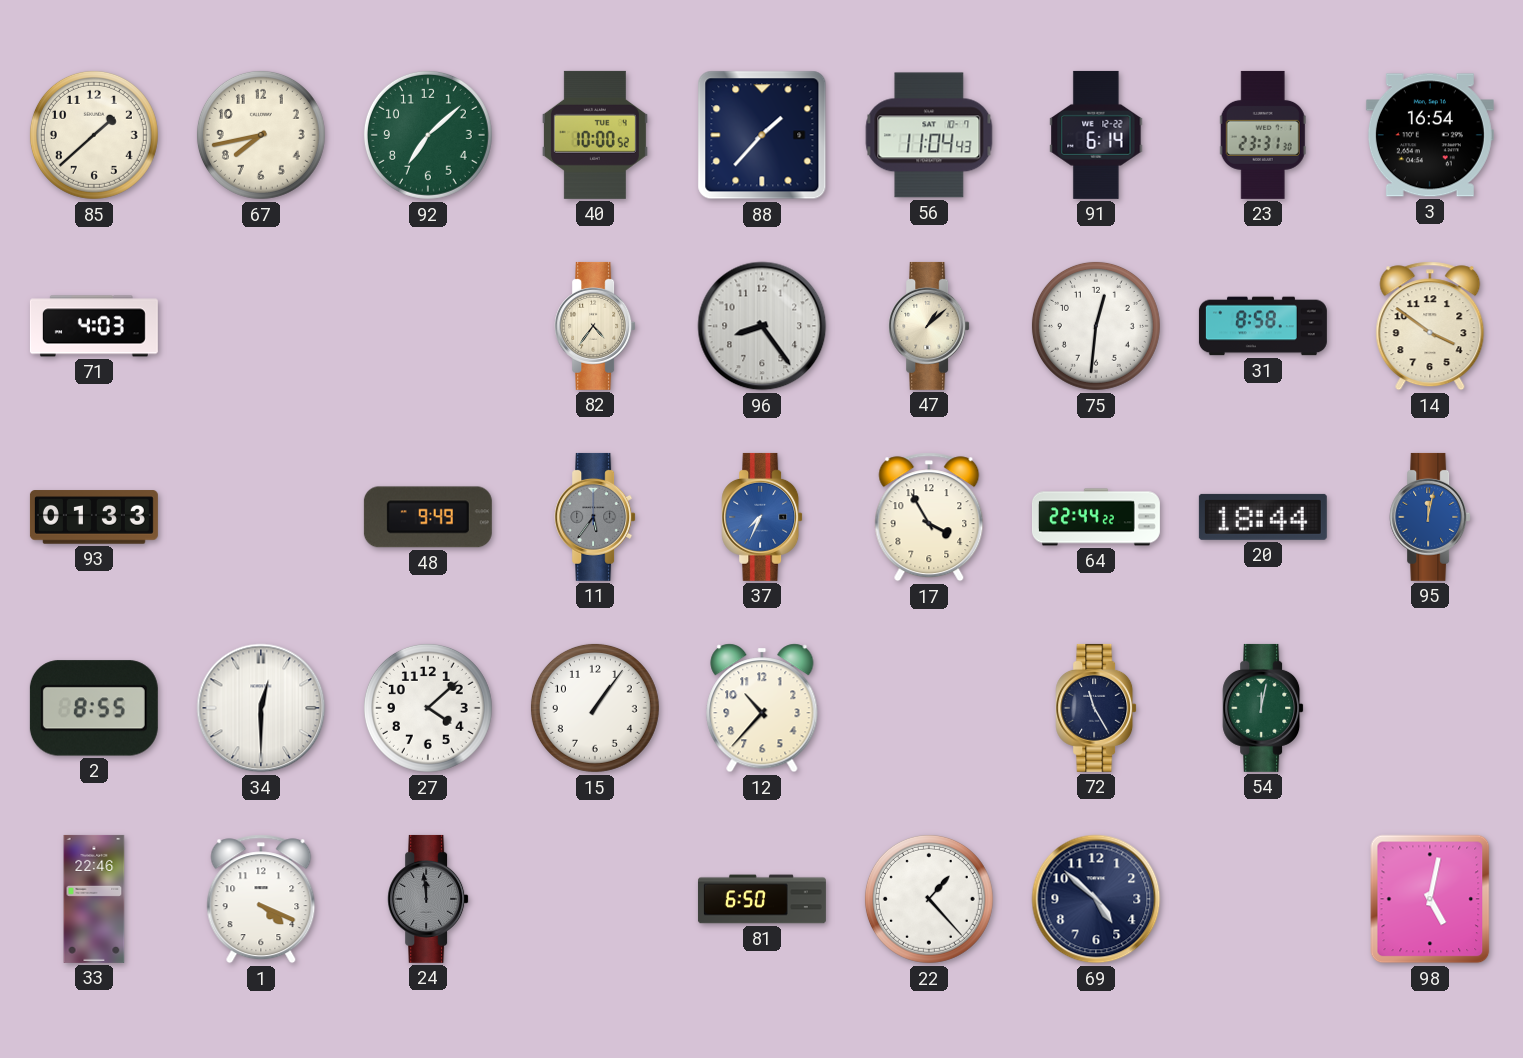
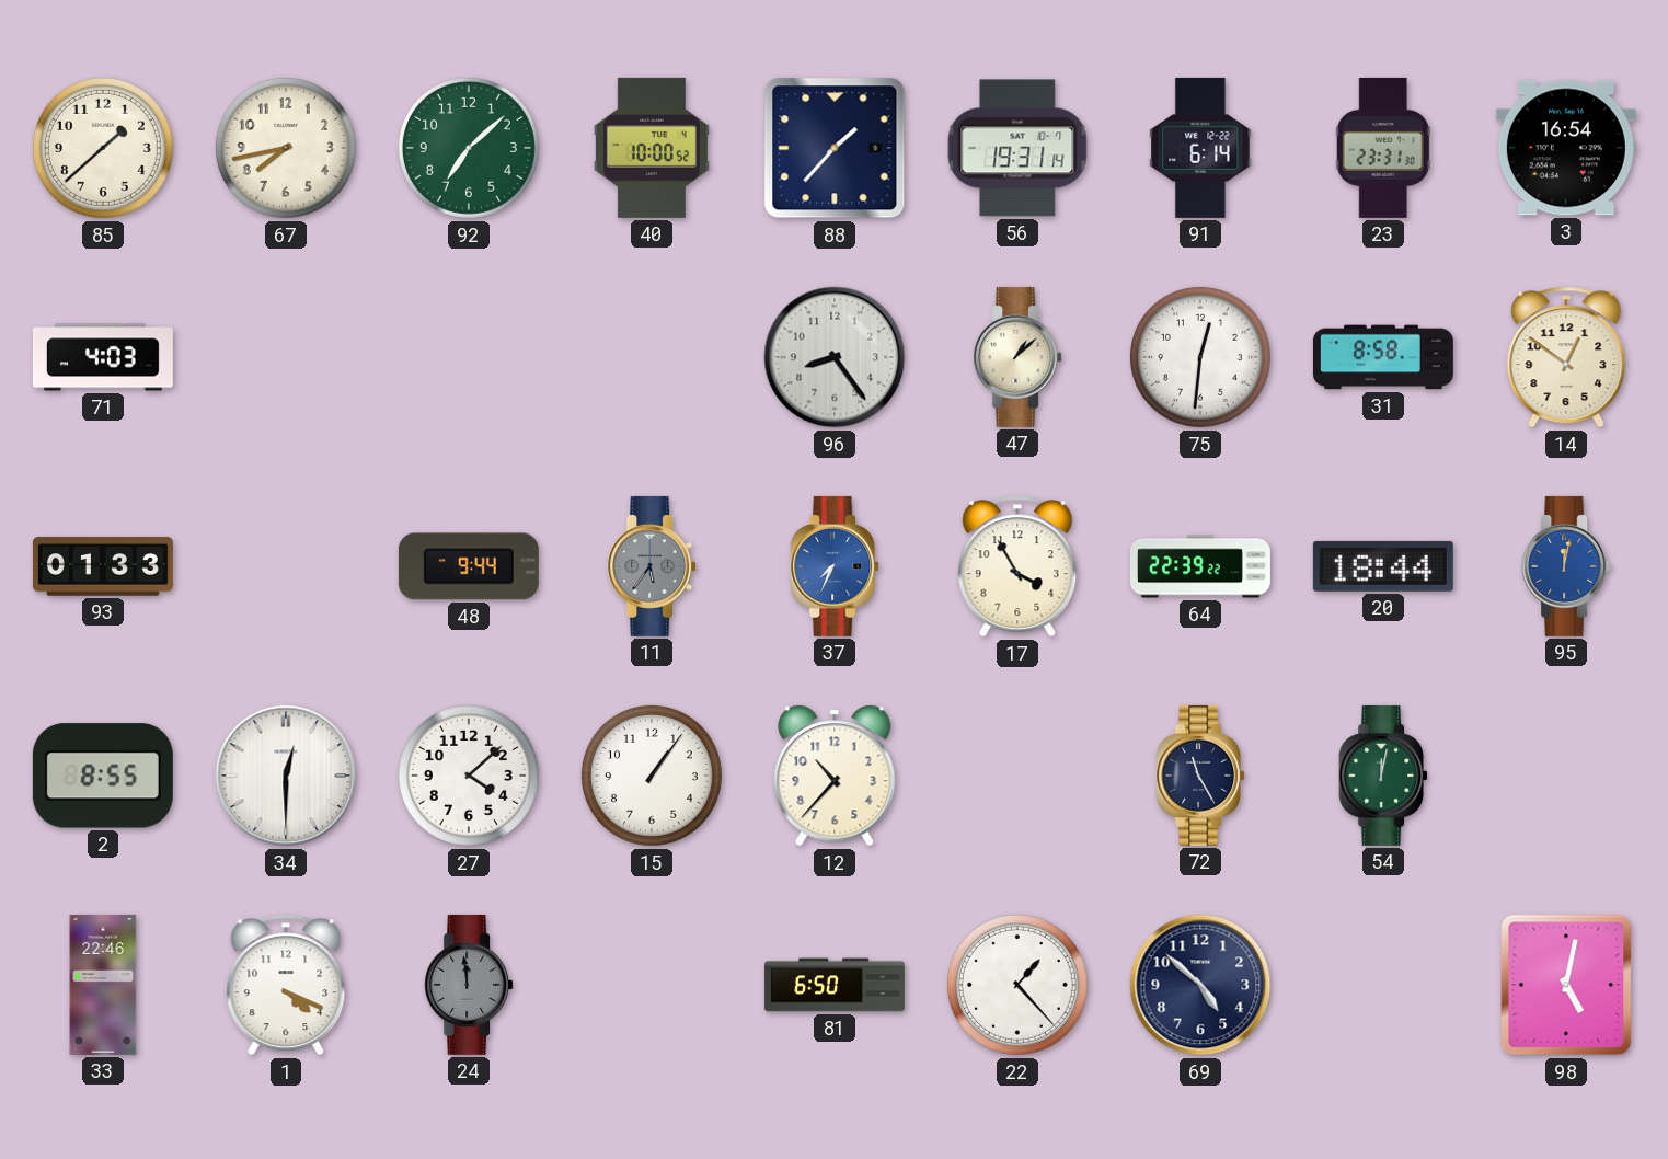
56: 11:04 -> 19:31 (1017, 148)
82: 4:36 -> none (595, 326)
14: 3:51 -> 12:51 (1566, 357)
48: 9:49 -> 9:44 (469, 566)
64: 22:44 -> 22:39 (1200, 566)
